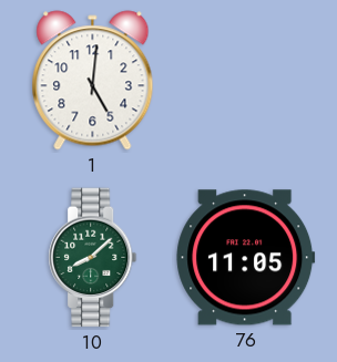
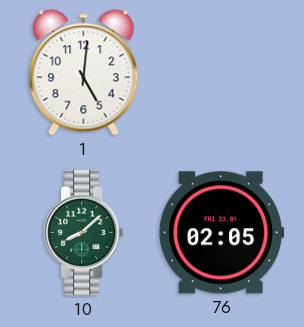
76: 11:05 -> 02:05 (222, 233)
